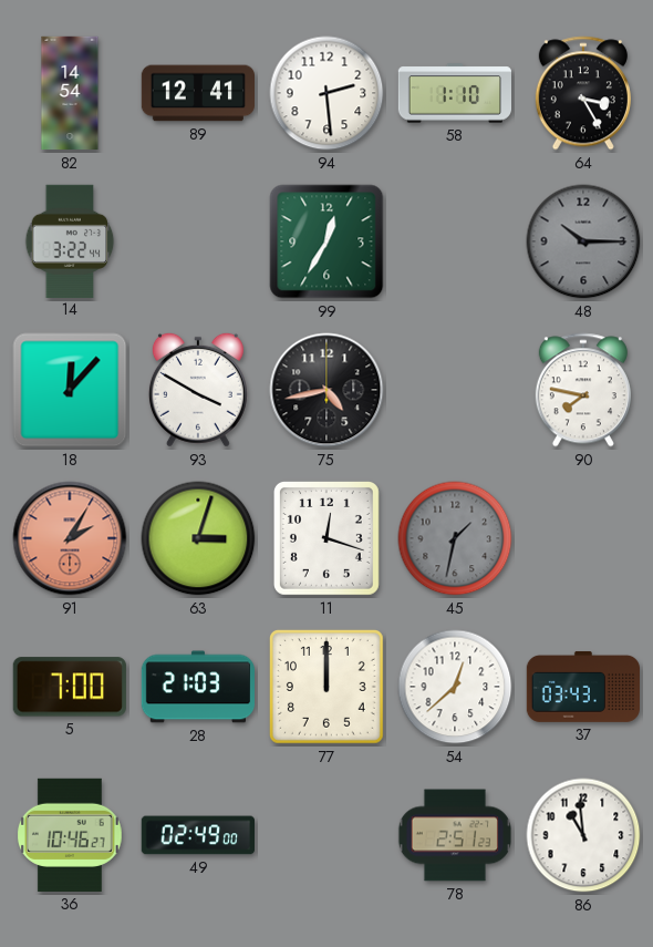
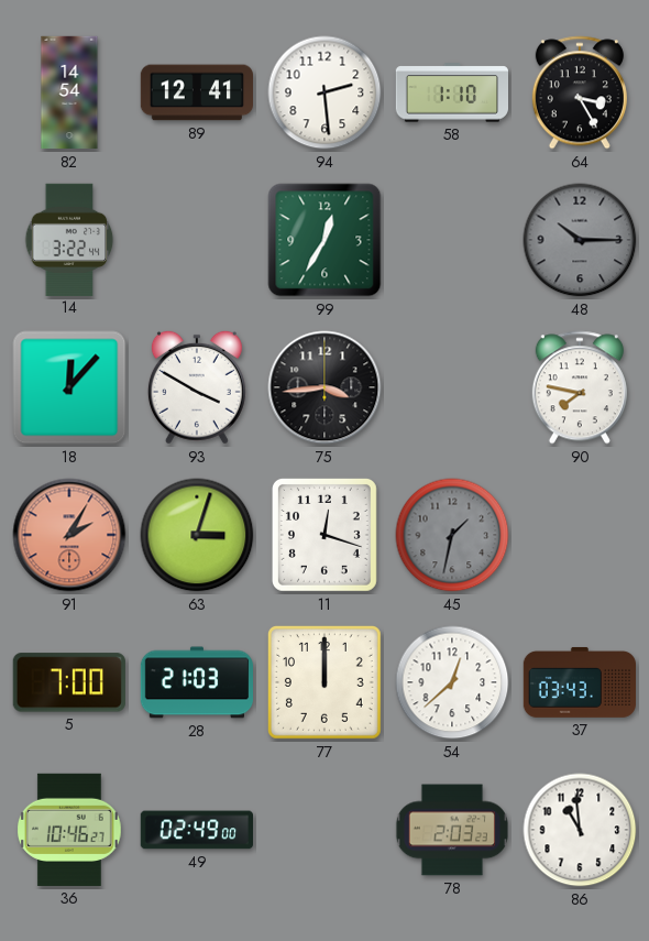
75: 4:43 -> 3:44 (324, 387)
78: 2:51 -> 2:03 (452, 830)
